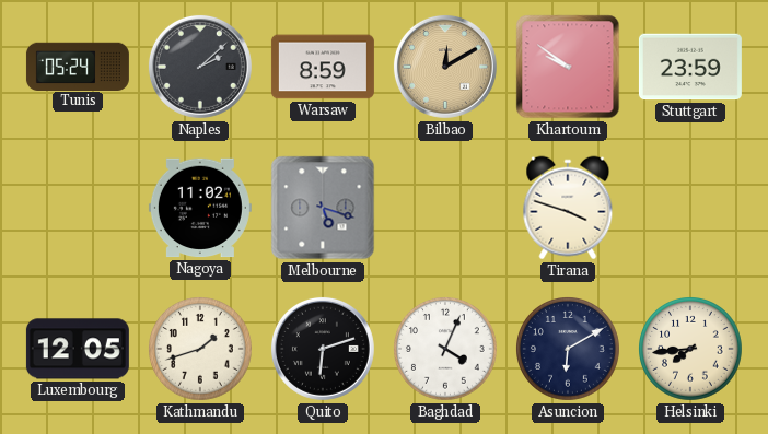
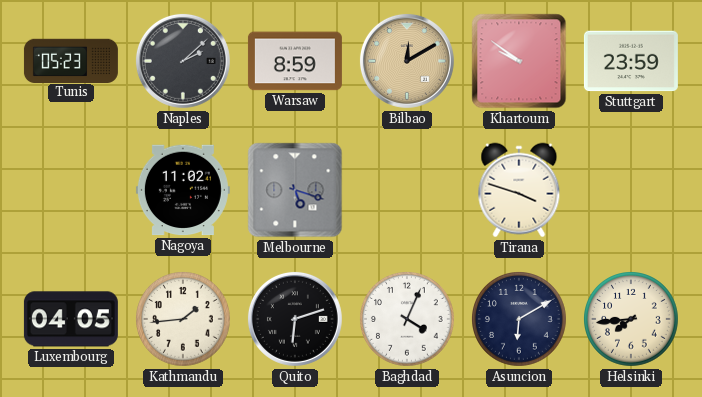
Tunis: 05:24 -> 05:23 (71, 60)
Luxembourg: 12:05 -> 04:05 (71, 319)
Kathmandu: 1:42 -> 1:44 (184, 320)
